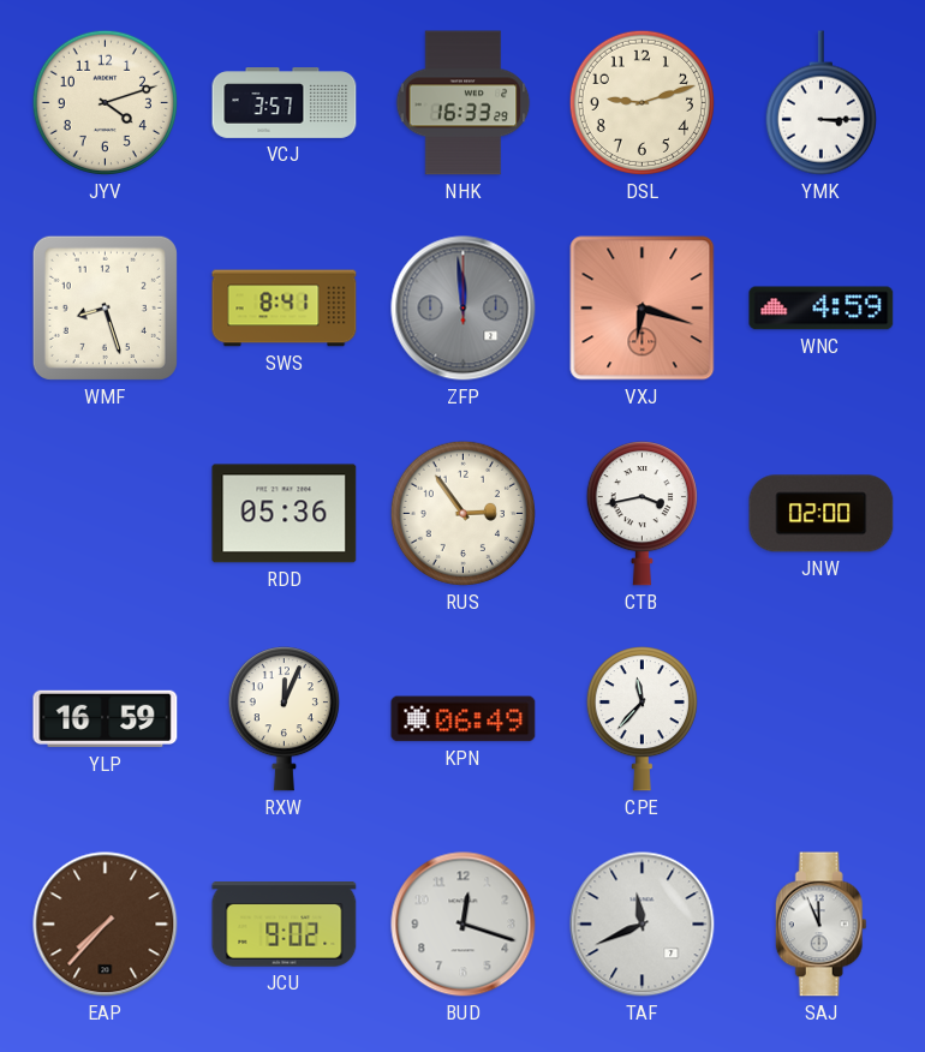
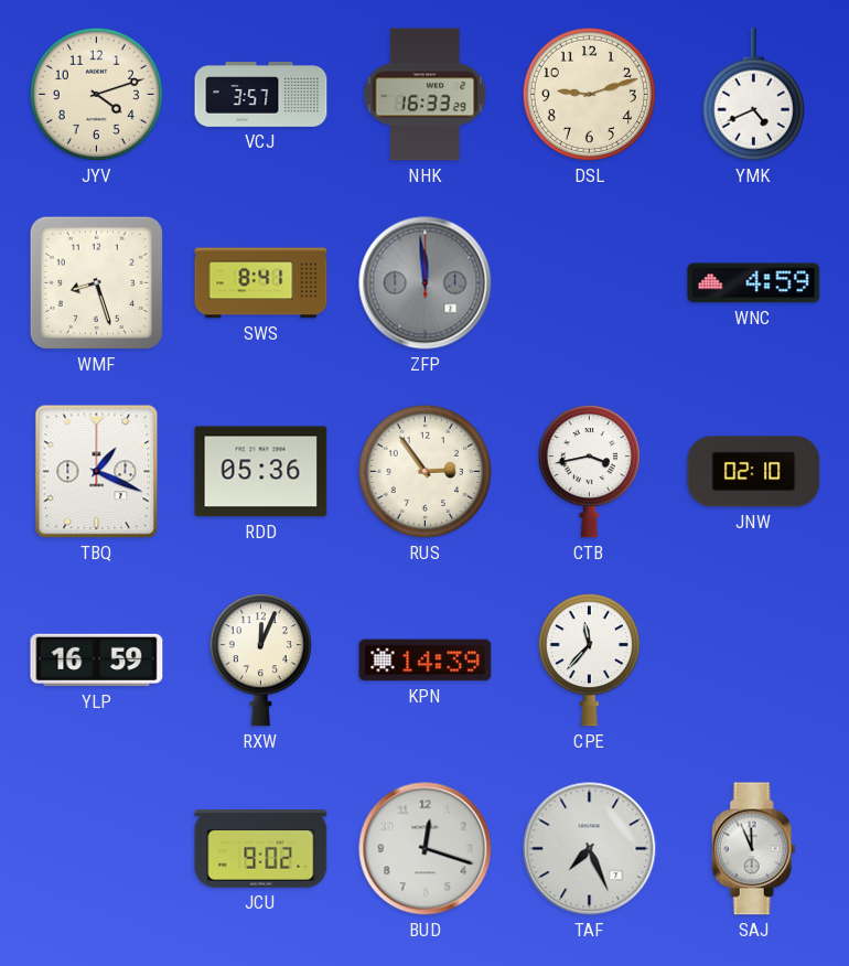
YMK: 3:15 -> 4:41 (753, 95)
VXJ: 6:18 -> none (643, 309)
TBQ: none -> 1:19 (97, 472)
JNW: 02:00 -> 02:10 (754, 472)
KPN: 06:49 -> 14:39 (426, 661)
EAP: 7:37 -> none (106, 925)
TAF: 11:41 -> 7:26 (590, 849)
